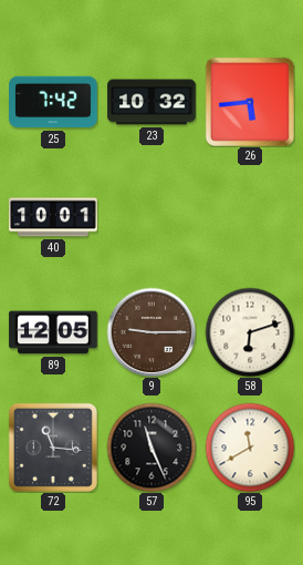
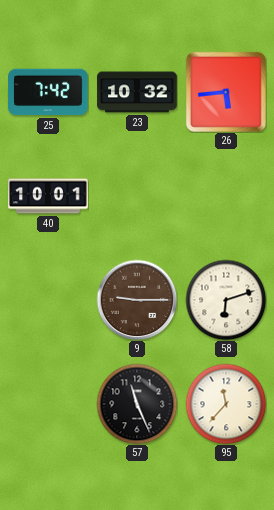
89: 12:05 -> none (53, 332)
72: 11:16 -> none (53, 448)
95: 11:40 -> 11:37 (226, 404)
